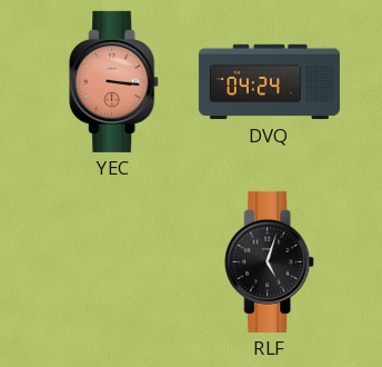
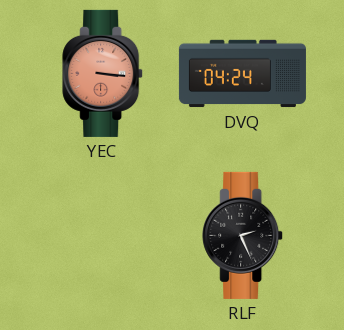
RLF: 5:03 -> 2:26 (243, 235)
